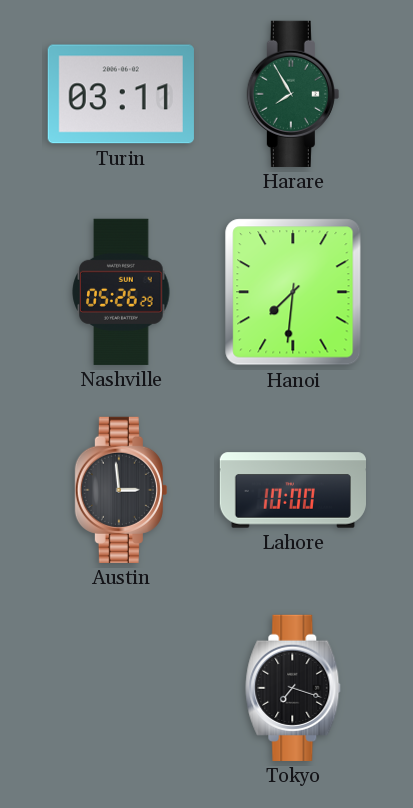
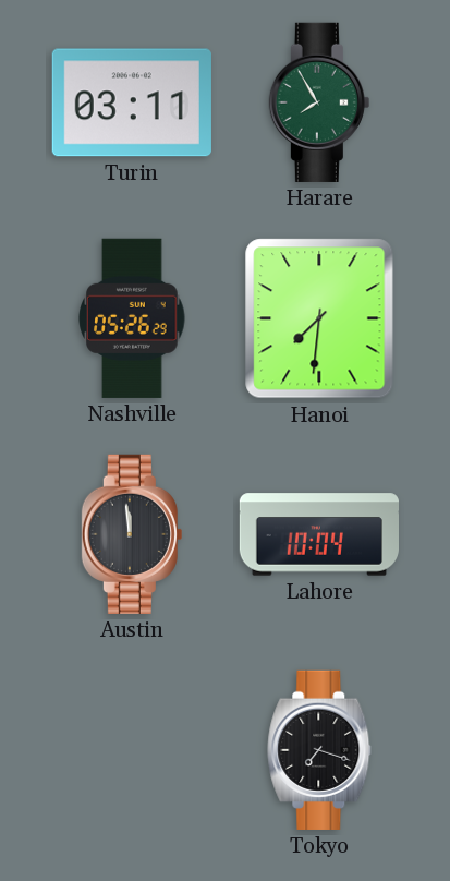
Austin: 2:59 -> 11:59 (132, 534)
Lahore: 10:00 -> 10:04 (318, 534)
